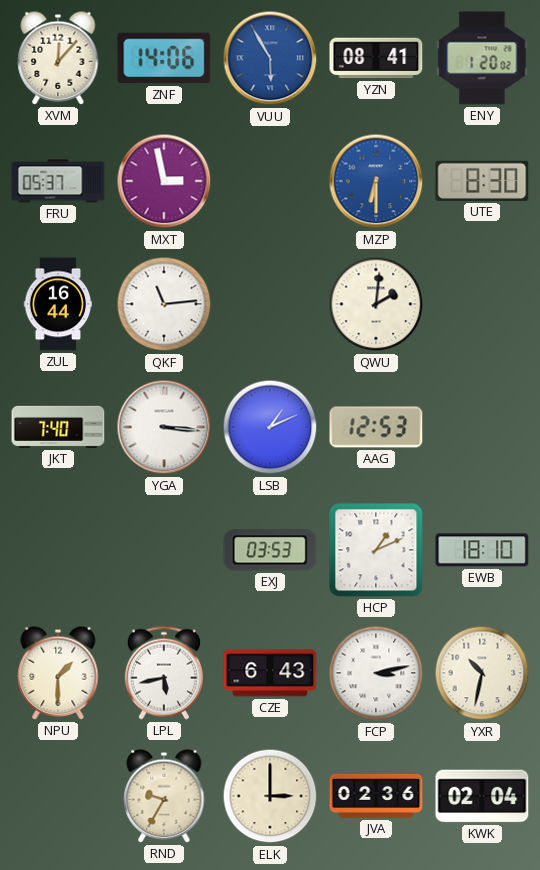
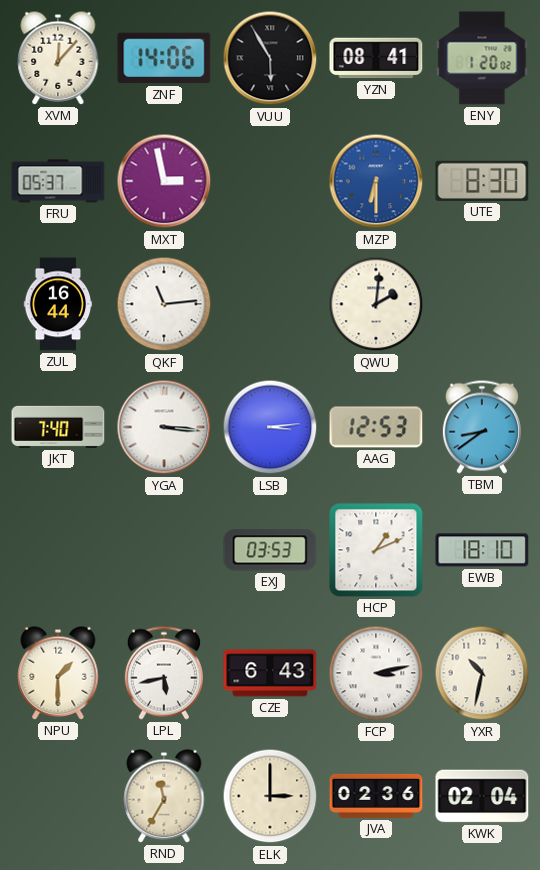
VUU dial: blue -> black (270, 58)
LSB: 1:11 -> 3:14 (270, 427)
TBM: none -> 8:39 (482, 427)
RND: 9:35 -> 11:35 (164, 796)
